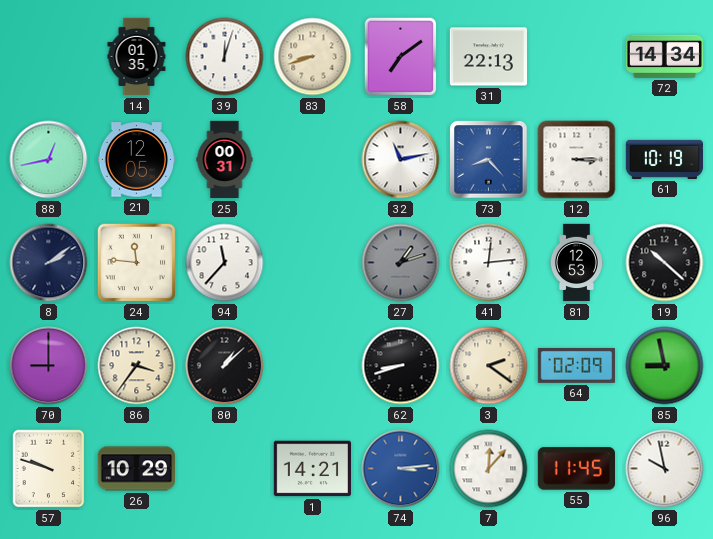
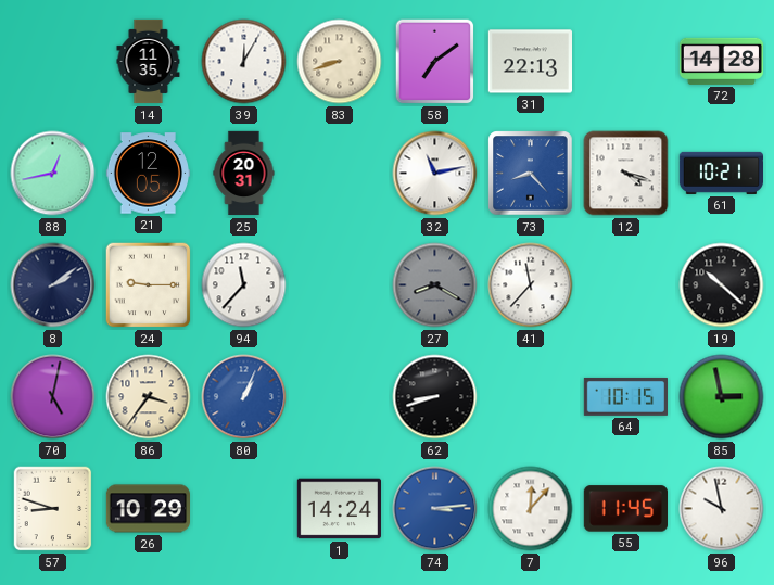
14: 01:35 -> 11:35 (149, 62)
39: 12:03 -> 12:05 (244, 62)
72: 14:34 -> 14:28 (721, 61)
25: 00:31 -> 20:31 (244, 174)
12: 3:15 -> 4:18 (626, 174)
61: 10:19 -> 10:21 (721, 173)
24: 11:46 -> 9:15 (149, 285)
27: 1:12 -> 8:20 (435, 285)
41: 12:14 -> 11:37 (531, 285)
81: 12:53 -> none (576, 263)
70: 9:00 -> 5:02 (53, 397)
80: 1:08 -> 1:04 (244, 397)
80 dial: black -> blue (244, 397)
3: 2:21 -> none (489, 366)
64: 02:09 -> 10:15 (626, 396)
85: 8:58 -> 2:58 (722, 397)
57: 9:48 -> 8:48 (53, 509)
1: 14:21 -> 14:24 (339, 509)
